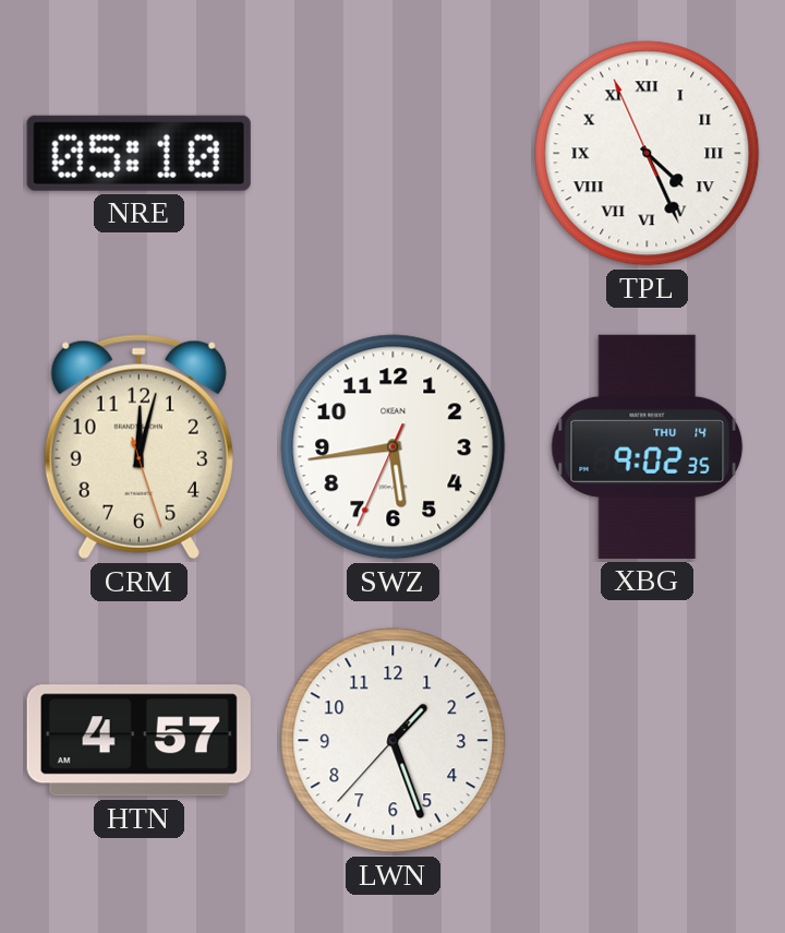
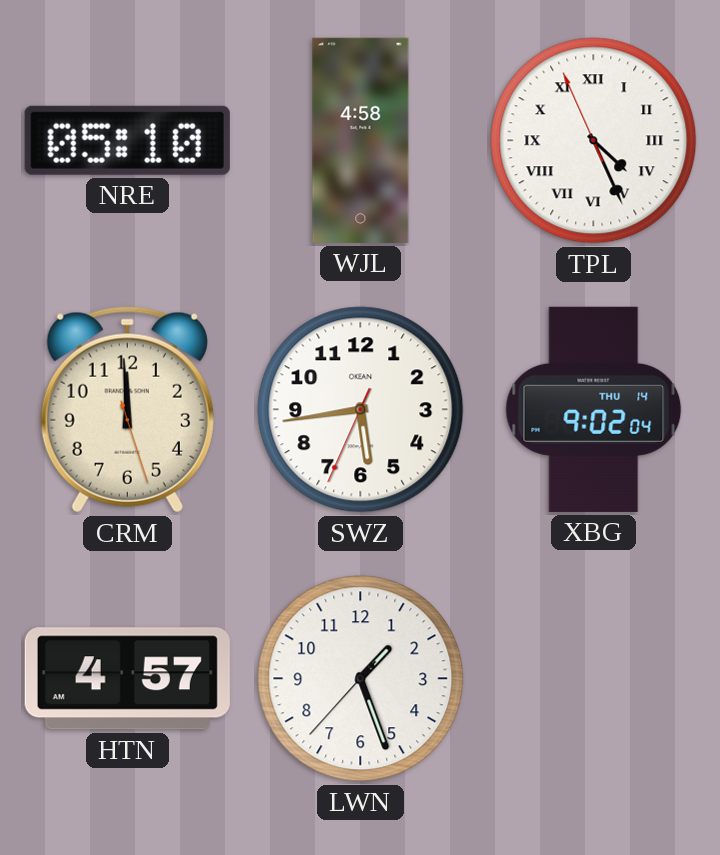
WJL: none -> 4:58 (361, 140)
CRM: 12:02 -> 11:59 (127, 410)
XBG: 9:02:35 -> 9:02:04 (594, 409)
